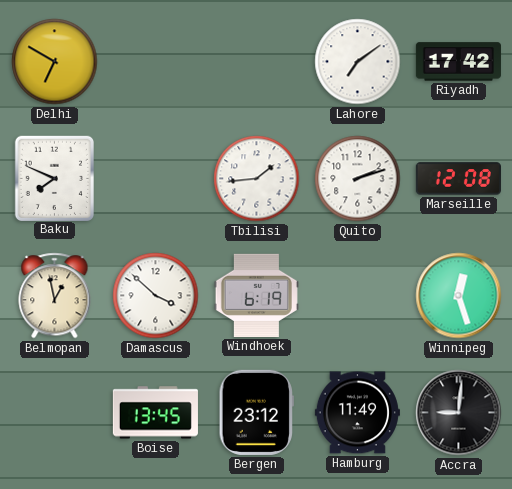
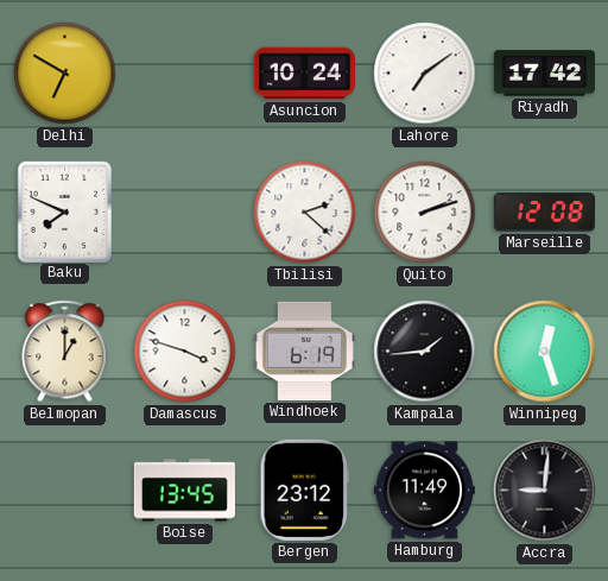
Asuncion: none -> 10:24 (304, 74)
Tbilisi: 1:44 -> 2:22 (305, 213)
Belmopan: 12:58 -> 1:00 (65, 352)
Damascus: 3:52 -> 3:48 (185, 352)
Kampala: none -> 1:44 (425, 352)
